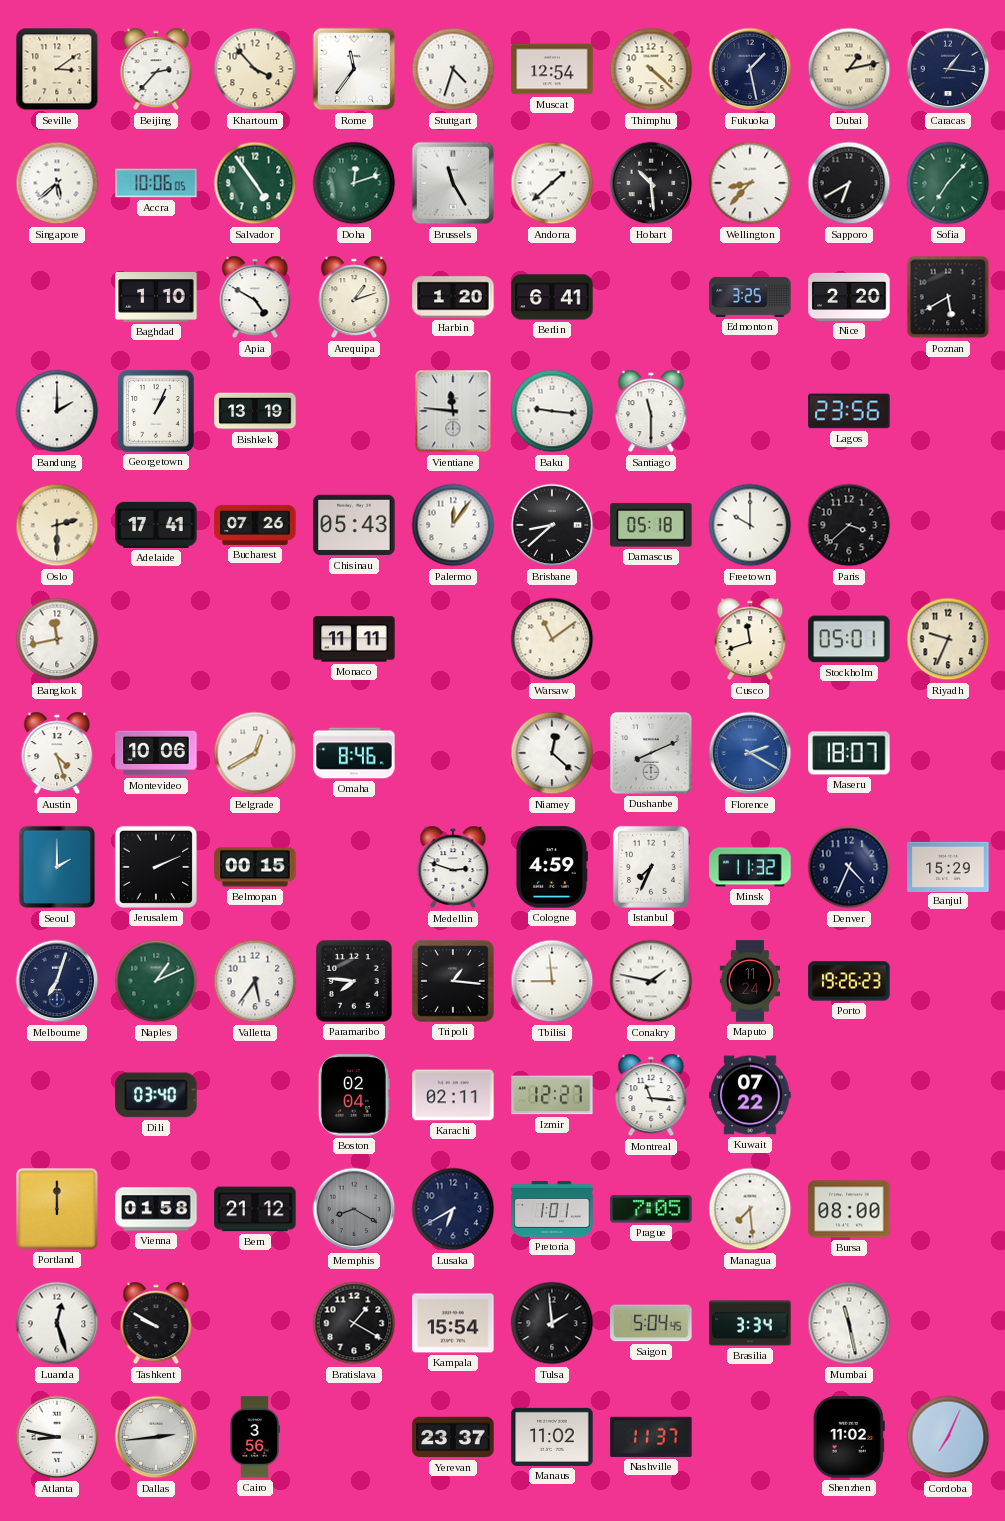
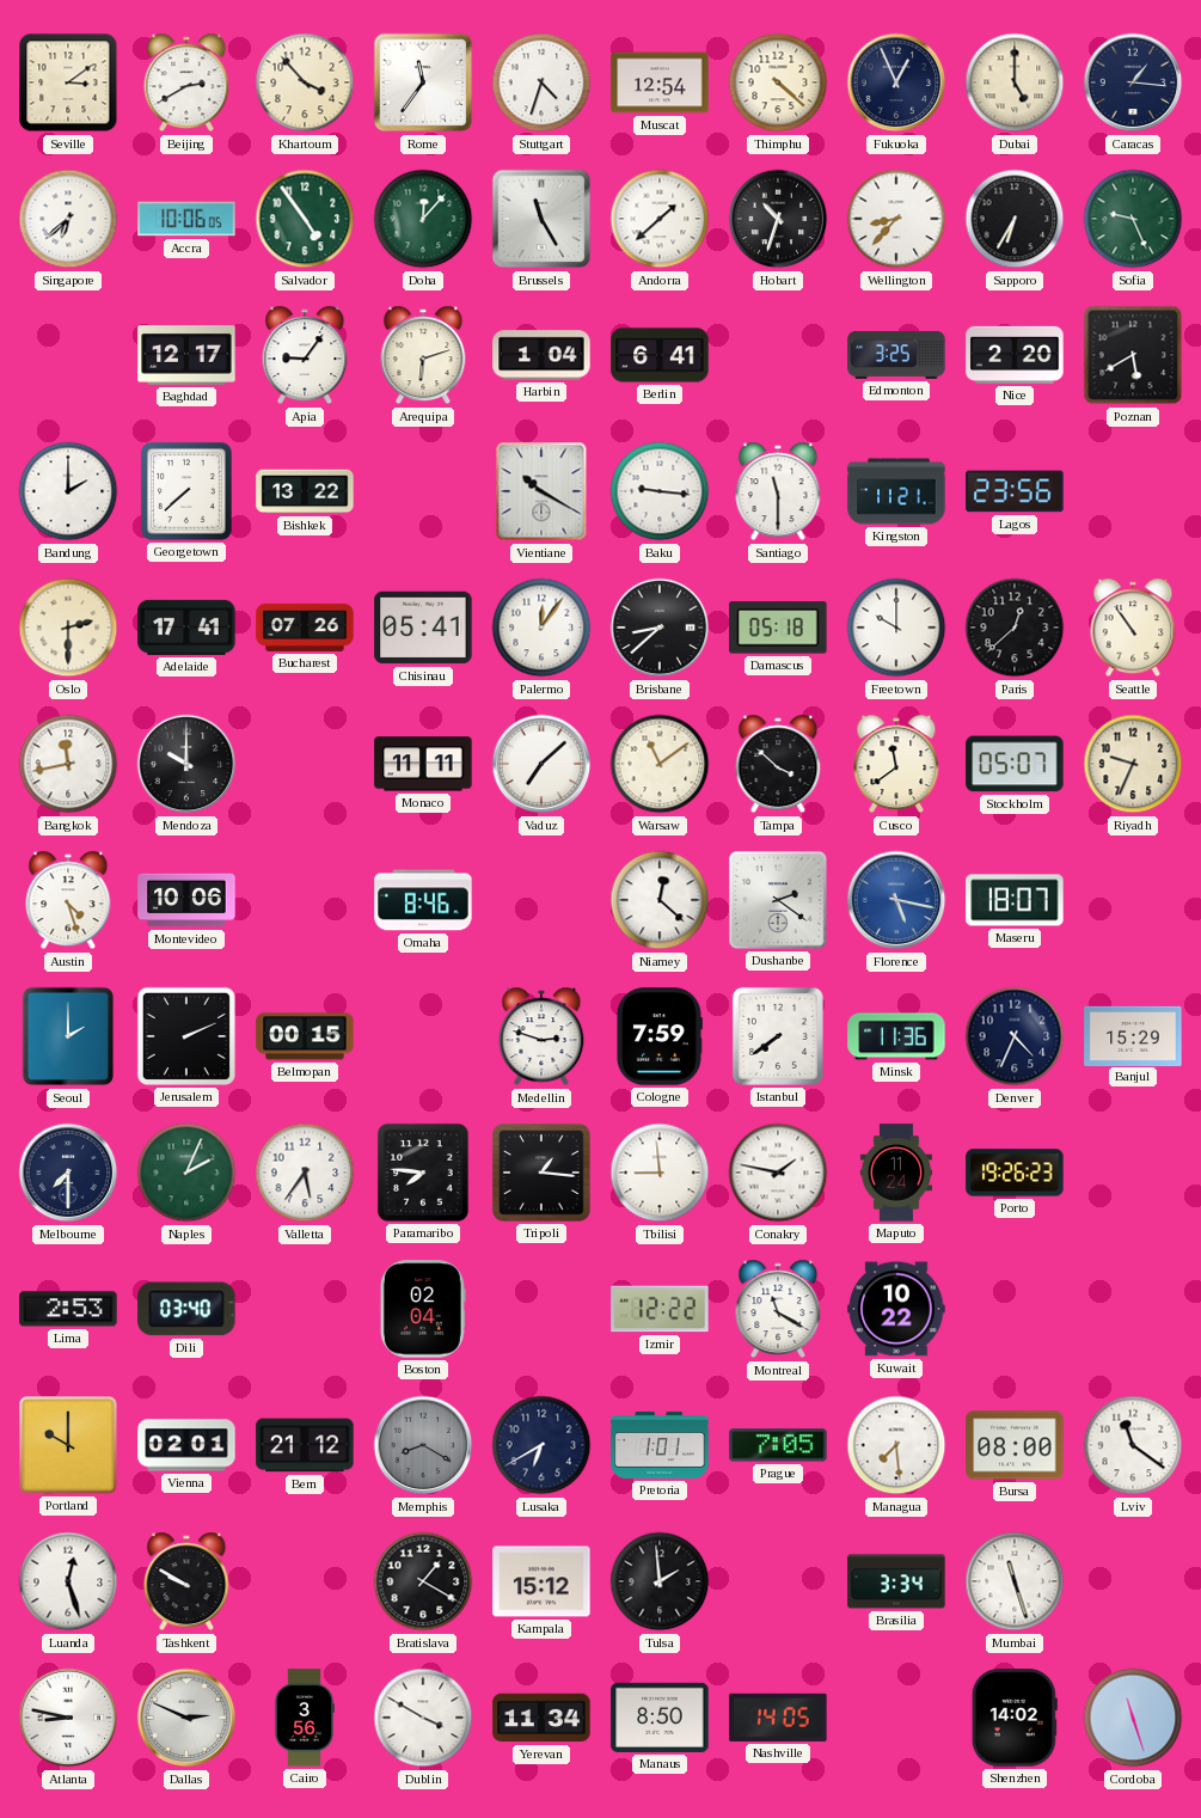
Beijing: 2:37 -> 2:40 (186, 82)
Fukuoka: 1:28 -> 12:56 (896, 82)
Dubai: 1:13 -> 5:00 (1015, 82)
Singapore: 5:38 -> 6:38 (68, 219)
Doha: 12:12 -> 12:07 (423, 219)
Hobart: 10:29 -> 10:33 (778, 219)
Sapporo: 6:40 -> 6:35 (1015, 219)
Sofia: 7:07 -> 9:26 (1133, 219)
Baghdad: 1:10 -> 12:17 (186, 355)
Apia: 4:50 -> 9:06 (305, 355)
Arequipa: 1:12 -> 6:12 (423, 355)
Harbin: 1:20 -> 1:04 (541, 355)
Georgetown: 1:04 -> 7:38 (186, 491)
Bishkek: 13:19 -> 13:22 (305, 491)
Vientiane: 11:46 -> 10:20 (541, 491)
Kingston: none -> 11:21 (896, 491)
Chisinau: 05:43 -> 05:41 (423, 628)
Paris: 3:38 -> 12:38 (1015, 628)
Seattle: none -> 10:54 (1133, 628)
Mendoza: none -> 10:00 (186, 764)
Vaduz: none -> 7:08 (541, 764)
Tampa: none -> 3:52 (778, 764)
Cusco: 11:42 -> 11:39 (896, 764)
Stockholm: 05:01 -> 05:07 (1015, 764)
Belgrade: 12:40 -> none (255, 753)
Dushanbe: 8:11 -> 2:21 (778, 900)
Florence: 2:20 -> 5:17 (896, 900)
Cologne: 4:59 -> 7:59 (658, 1036)
Istanbul: 7:34 -> 7:39 (778, 1036)
Minsk: 11:32 -> 11:36 (896, 1036)
Melbourne: 7:03 -> 7:30 (68, 1173)
Naples: 1:11 -> 2:04 (186, 1173)
Lima: none -> 2:53 (68, 1309)
Karachi: 02:11 -> none (453, 1095)
Izmir: 12:27 -> 12:22 (660, 1309)
Montreal: 11:16 -> 11:20 (778, 1309)
Kuwait: 07:22 -> 10:22 (896, 1309)
Portland: 12:00 -> 10:00 (68, 1445)
Vienna: 01:58 -> 02:01 (186, 1445)
Lviv: none -> 11:21 (1133, 1445)
Kampala: 15:54 -> 15:12 (541, 1581)
Saigon: 5:04 -> none (651, 1323)
Mumbai: 11:28 -> 11:27 (1015, 1581)
Dallas: 2:44 -> 2:49 (186, 1718)
Dublin: none -> 3:50 (423, 1718)
Yerevan: 23:37 -> 11:34 (541, 1718)
Manaus: 11:02 -> 8:50 (660, 1718)
Nashville: 11:37 -> 14:05 (778, 1718)
Shenzhen: 11:02 -> 14:02 (1015, 1718)
Cordoba: 7:04 -> 11:27 (1133, 1718)
